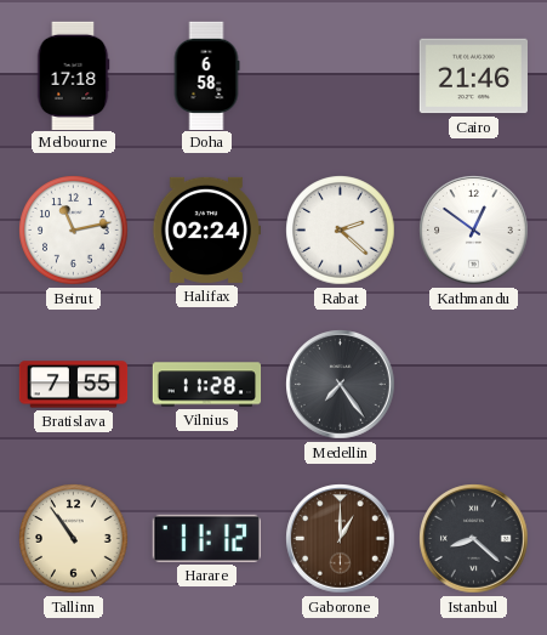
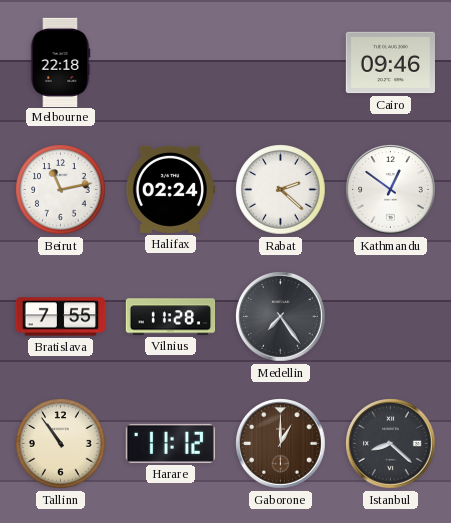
Melbourne: 17:18 -> 22:18 (60, 62)
Doha: 6:58 -> none (206, 75)
Cairo: 21:46 -> 09:46 (390, 63)
